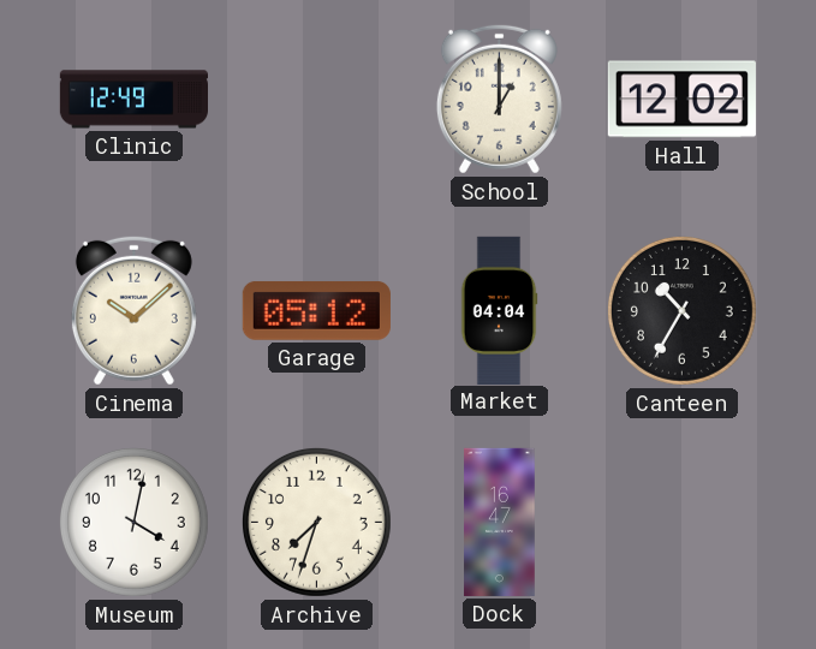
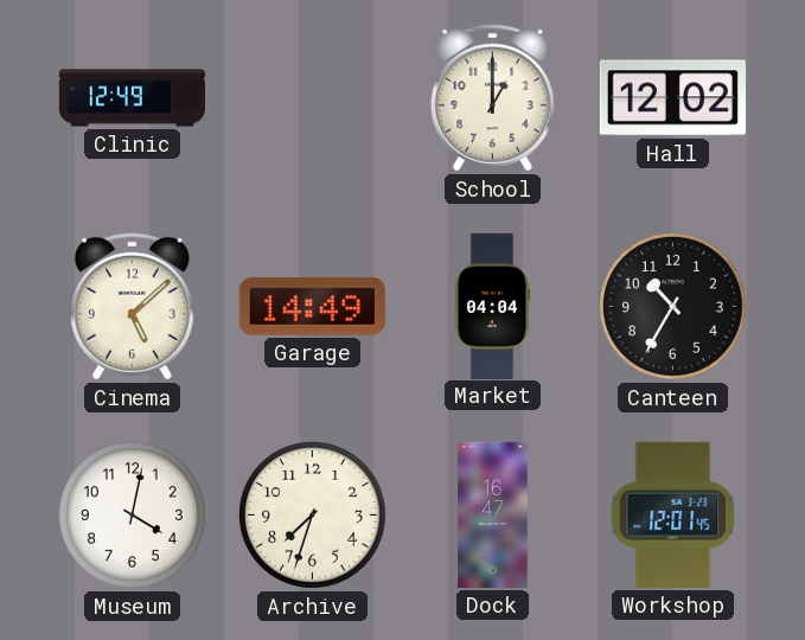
Cinema: 10:08 -> 5:08 (132, 306)
Garage: 05:12 -> 14:49 (312, 306)
Workshop: none -> 12:01 (673, 514)
